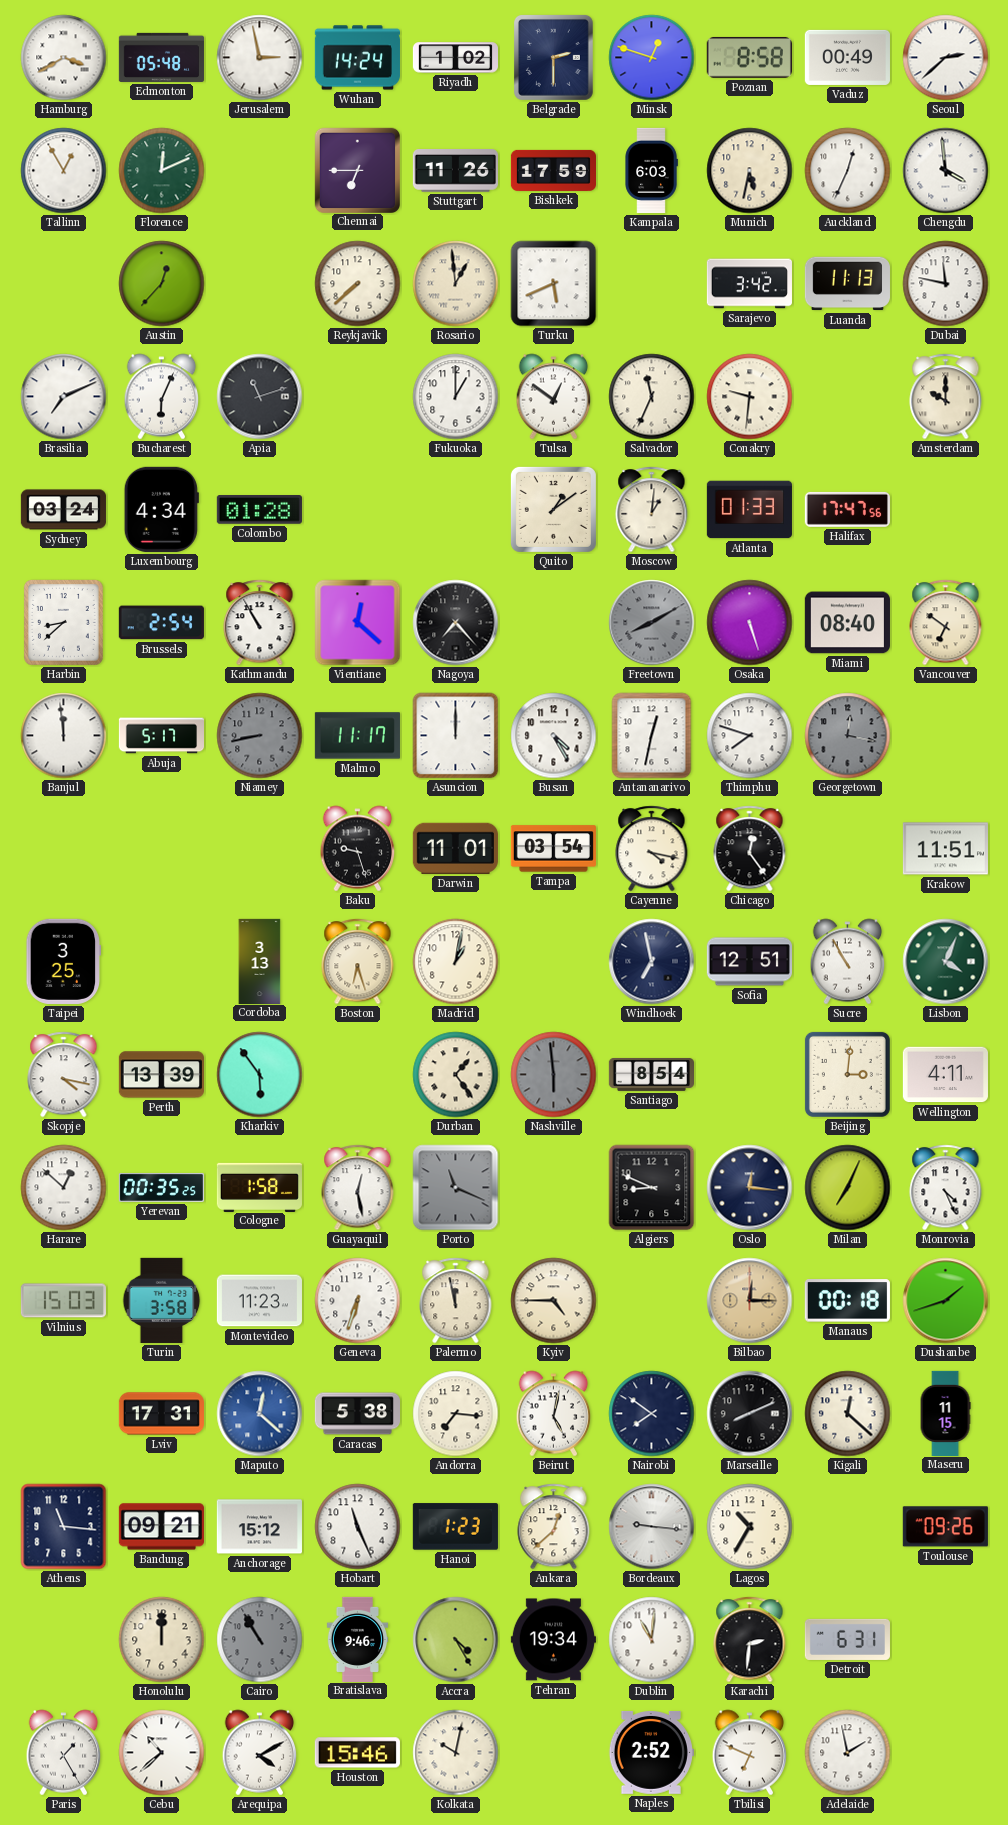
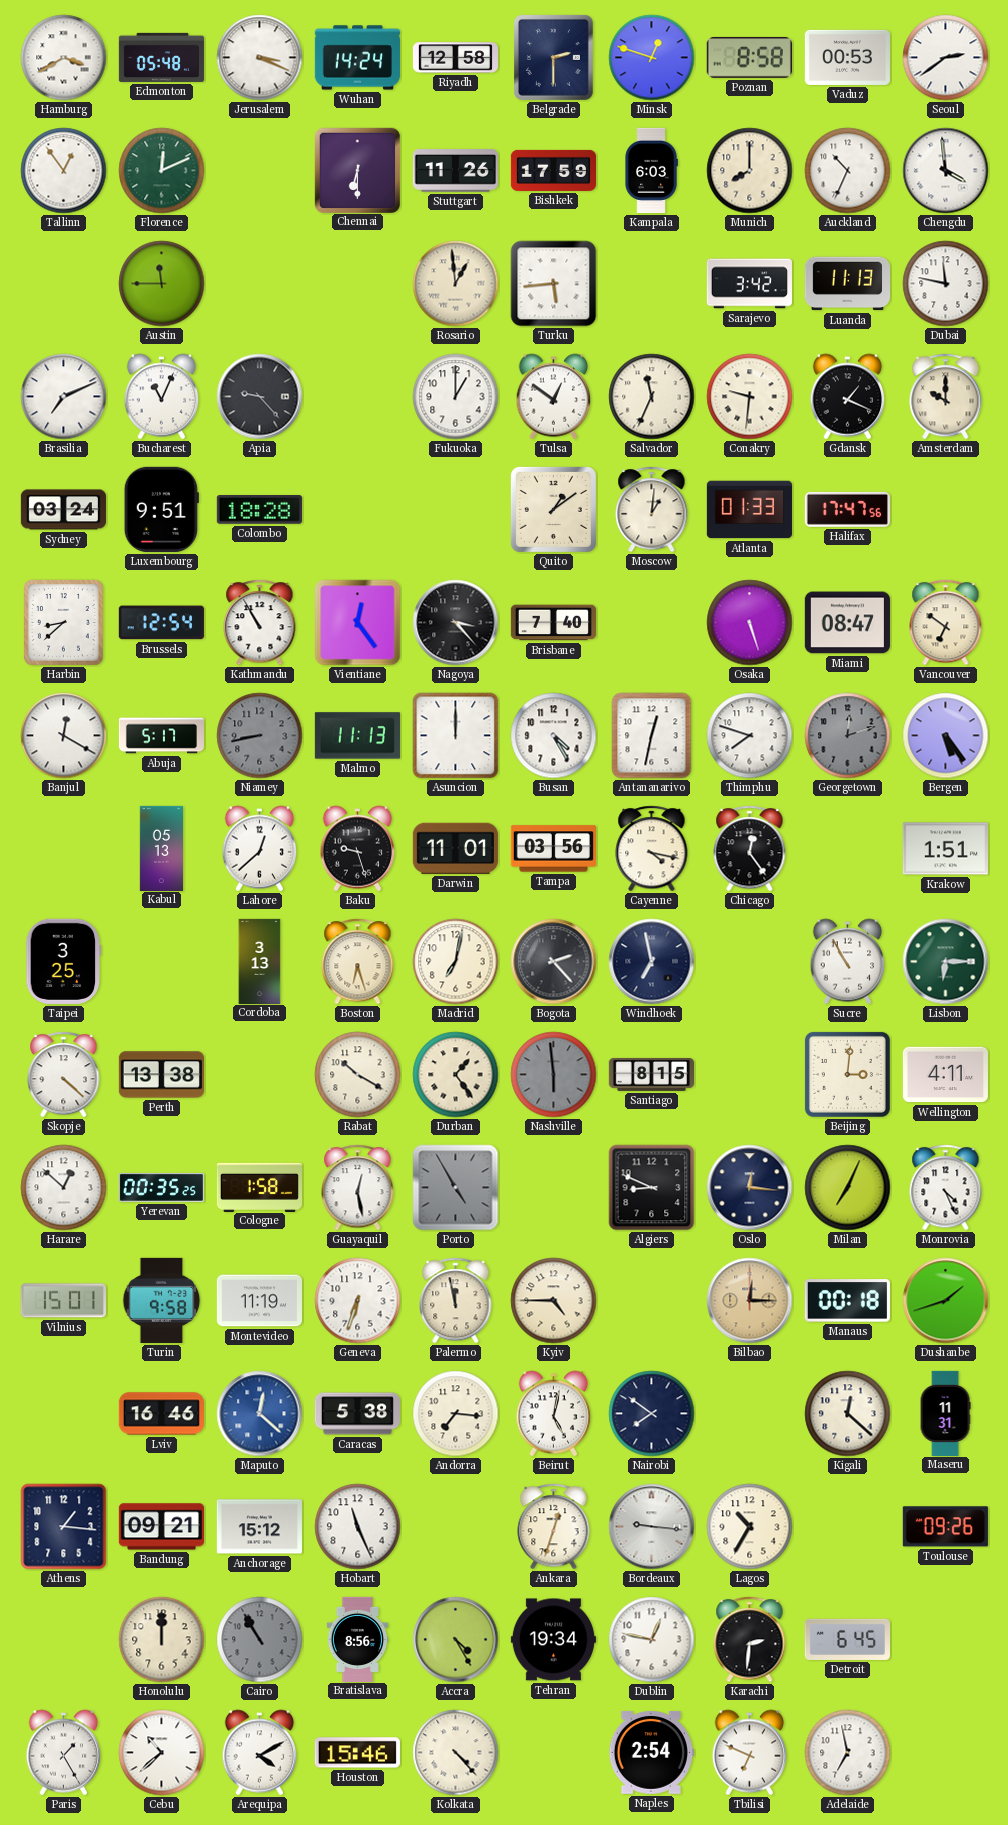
Jerusalem: 2:58 -> 3:19 (260, 58)
Riyadh: 1:02 -> 12:58 (455, 58)
Vaduz: 00:49 -> 00:53 (847, 57)
Seoul: 2:38 -> 2:39 (946, 58)
Tallinn: 12:55 -> 12:54 (64, 171)
Chennai: 6:45 -> 6:30 (357, 170)
Munich: 5:32 -> 8:00 (750, 171)
Auckland: 12:34 -> 10:34 (848, 171)
Austin: 12:37 -> 11:45 (162, 284)
Reykjavik: 7:38 -> none (358, 284)
Turku: 5:41 -> 5:44 (554, 284)
Bucharest: 6:04 -> 11:04 (162, 397)
Apia: 11:12 -> 9:23 (260, 397)
Gdansk: none -> 1:19 (848, 397)
Luxembourg: 4:34 -> 9:51 (161, 509)
Colombo: 01:28 -> 18:28 (259, 510)
Brussels: 2:54 -> 12:54 (161, 623)
Vientiane: 12:22 -> 12:24 (358, 623)
Nagoya: 7:23 -> 3:23 (456, 623)
Brisbane: none -> 7:40 (553, 623)
Freetown: 8:10 -> none (652, 623)
Miami: 08:40 -> 08:47 (847, 623)
Banjul: 11:59 -> 12:20 (64, 736)
Malmo: 11:17 -> 11:13 (357, 736)
Georgetown: 12:17 -> 12:12 (848, 736)
Bergen: none -> 5:24 (946, 736)
Kabul: none -> 05:13 (161, 848)
Lahore: none -> 12:38 (260, 849)
Tampa: 03:54 -> 03:56 (553, 849)
Krakow: 11:51 -> 1:51 (945, 849)
Madrid: 1:02 -> 7:02 (456, 962)
Bogota: none -> 2:23 (554, 962)
Sofia: 12:51 -> none (749, 962)
Lisbon: 4:04 -> 6:15 (946, 962)
Skopje: 4:17 -> 4:22 (64, 1075)
Perth: 13:39 -> 13:38 (161, 1075)
Kharkiv: 5:54 -> none (260, 1075)
Rabat: none -> 10:20 (358, 1075)
Santiago: 8:54 -> 8:15 (651, 1075)
Porto: 11:19 -> 4:55 (456, 1188)
Vilnius: 15:03 -> 15:01 (63, 1301)
Turin: 3:58 -> 9:58 (162, 1300)
Montevideo: 11:23 -> 11:19 (259, 1301)
Lviv: 17:31 -> 16:46 (161, 1414)
Marseille: 8:11 -> none (750, 1414)
Maseru: 11:15 -> 11:31 (945, 1413)
Athens: 11:16 -> 1:16 (64, 1527)
Hanoi: 1:23 -> none (455, 1527)
Ankara: 12:38 -> 12:33 (554, 1527)
Bratislava: 9:46 -> 8:56 (358, 1639)
Dublin: 11:01 -> 12:47 (652, 1640)
Detroit: 6:31 -> 6:45 (847, 1639)
Kolkata: 10:02 -> 4:23 (456, 1753)
Naples: 2:52 -> 2:54 (651, 1752)
Adelaide: 1:58 -> 6:58 (848, 1753)
